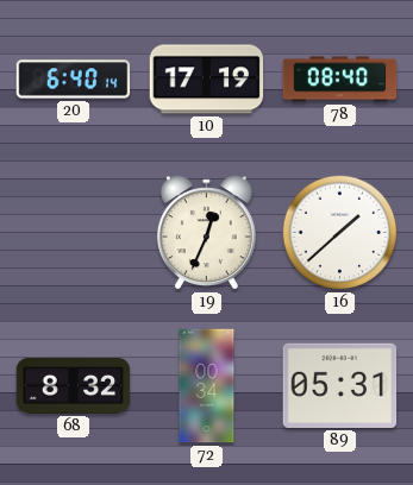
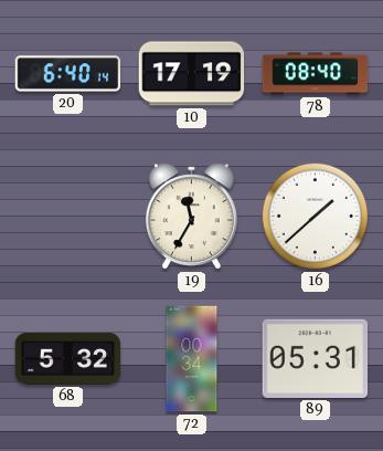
19: 12:34 -> 11:35 (191, 217)
68: 8:32 -> 5:32 (68, 358)
